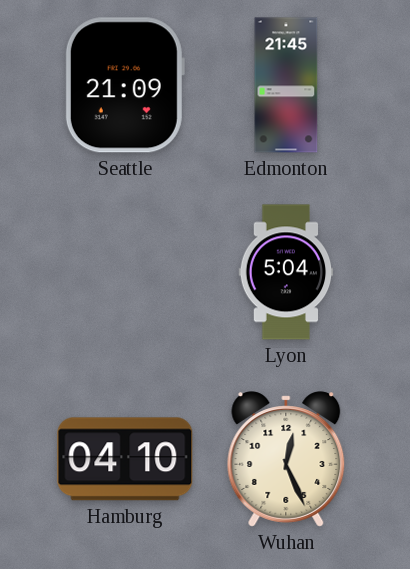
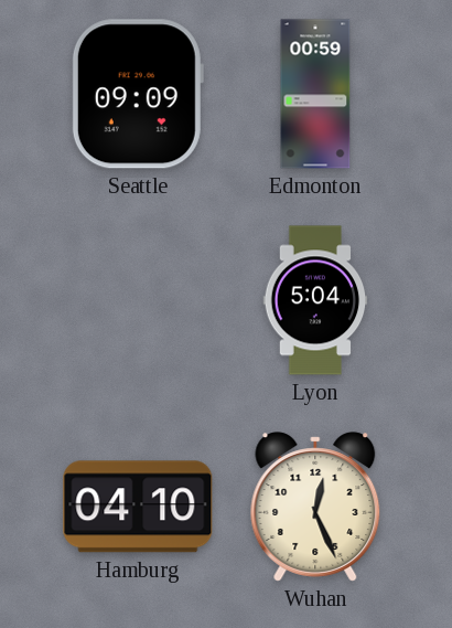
Seattle: 21:09 -> 09:09 (138, 94)
Edmonton: 21:45 -> 00:59 (315, 94)
